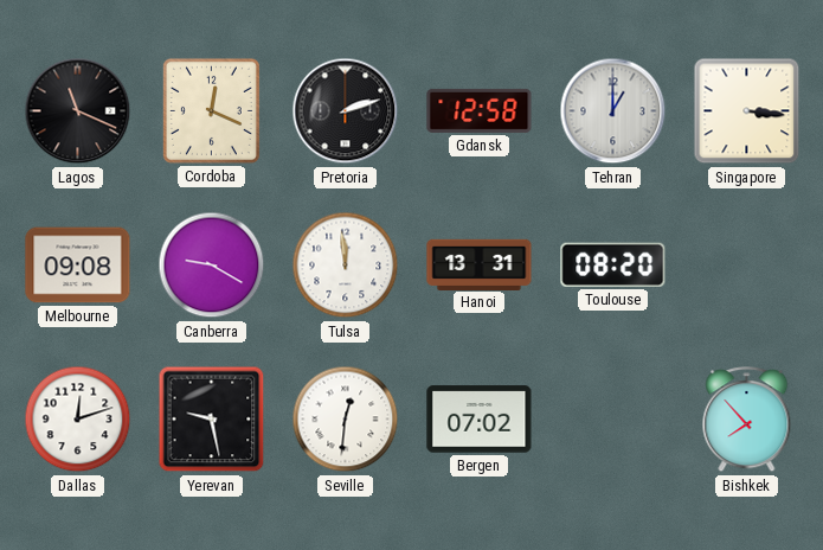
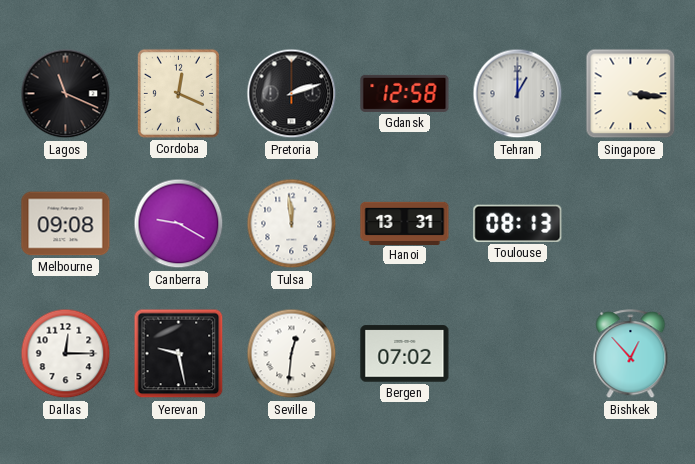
Toulouse: 08:20 -> 08:13 (518, 223)
Dallas: 12:12 -> 12:15 (66, 354)
Bishkek: 7:53 -> 12:53 (631, 354)
